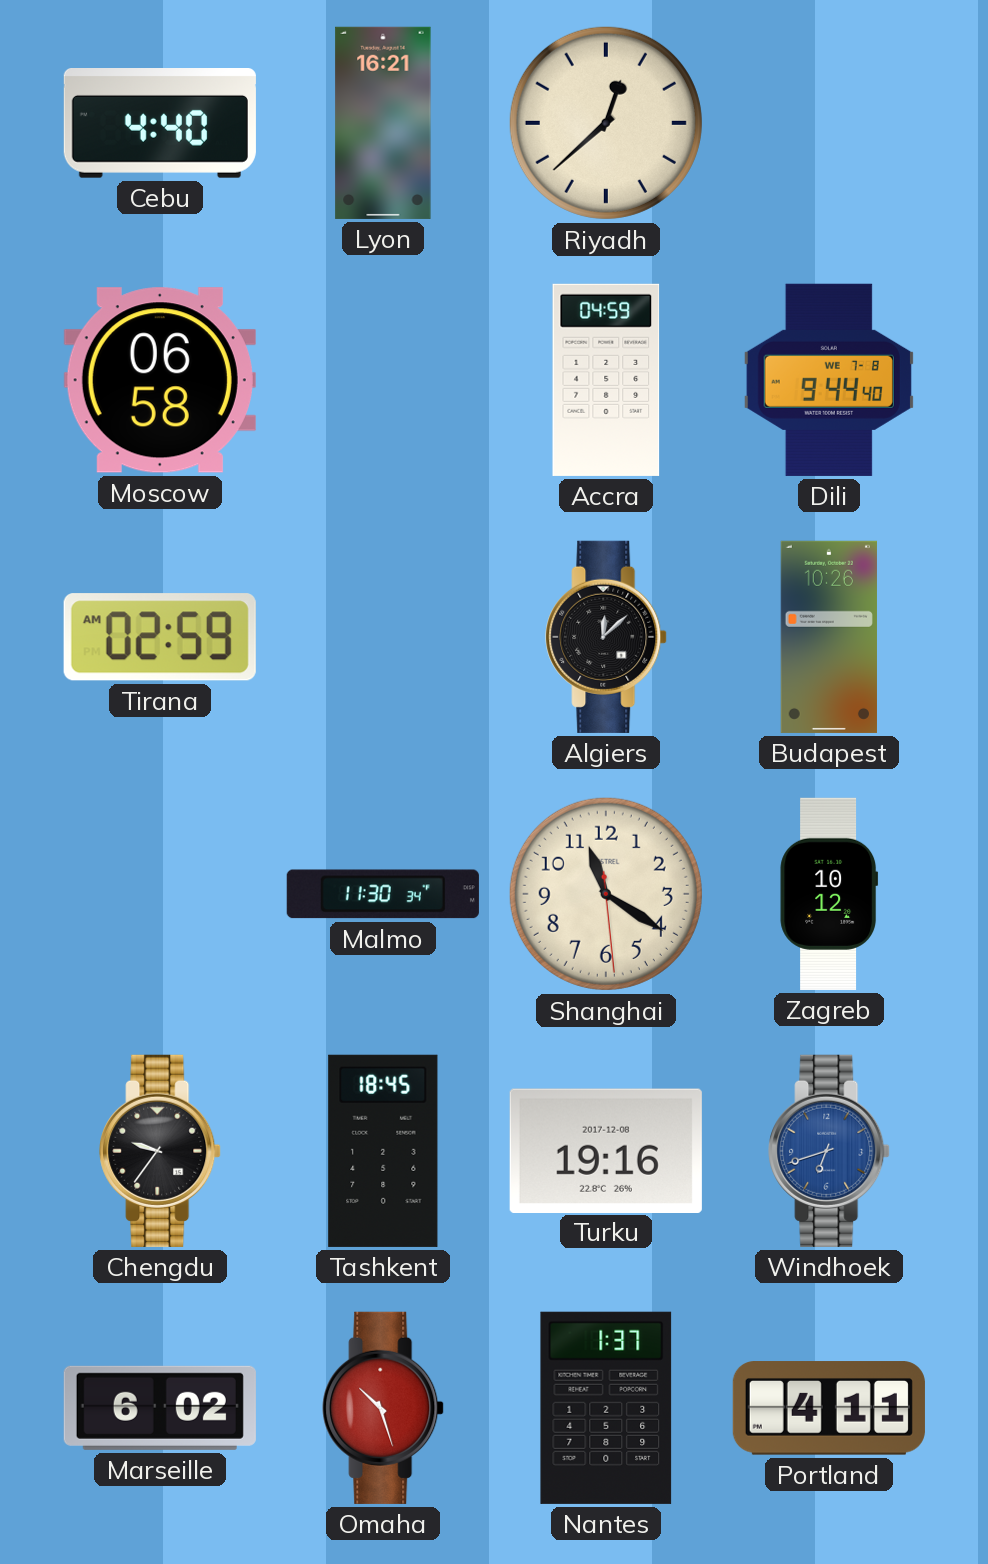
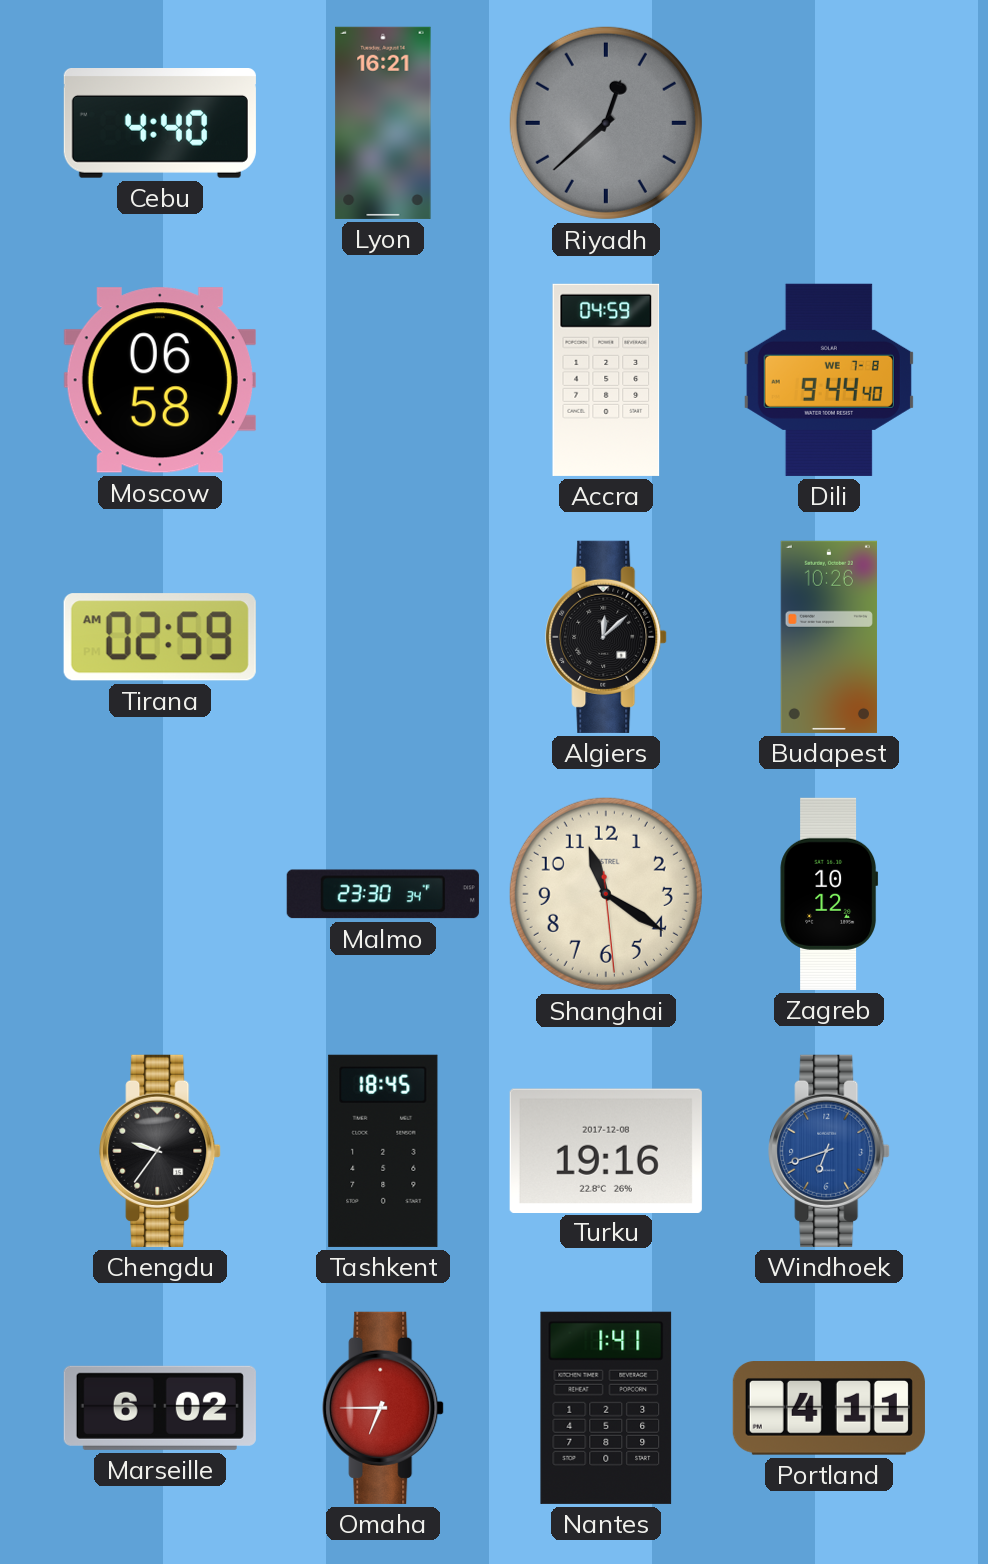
Riyadh dial: cream -> grey (606, 123)
Malmo: 11:30 -> 23:30 (383, 894)
Omaha: 10:27 -> 6:45 (383, 1408)
Nantes: 1:37 -> 1:41 (606, 1408)
